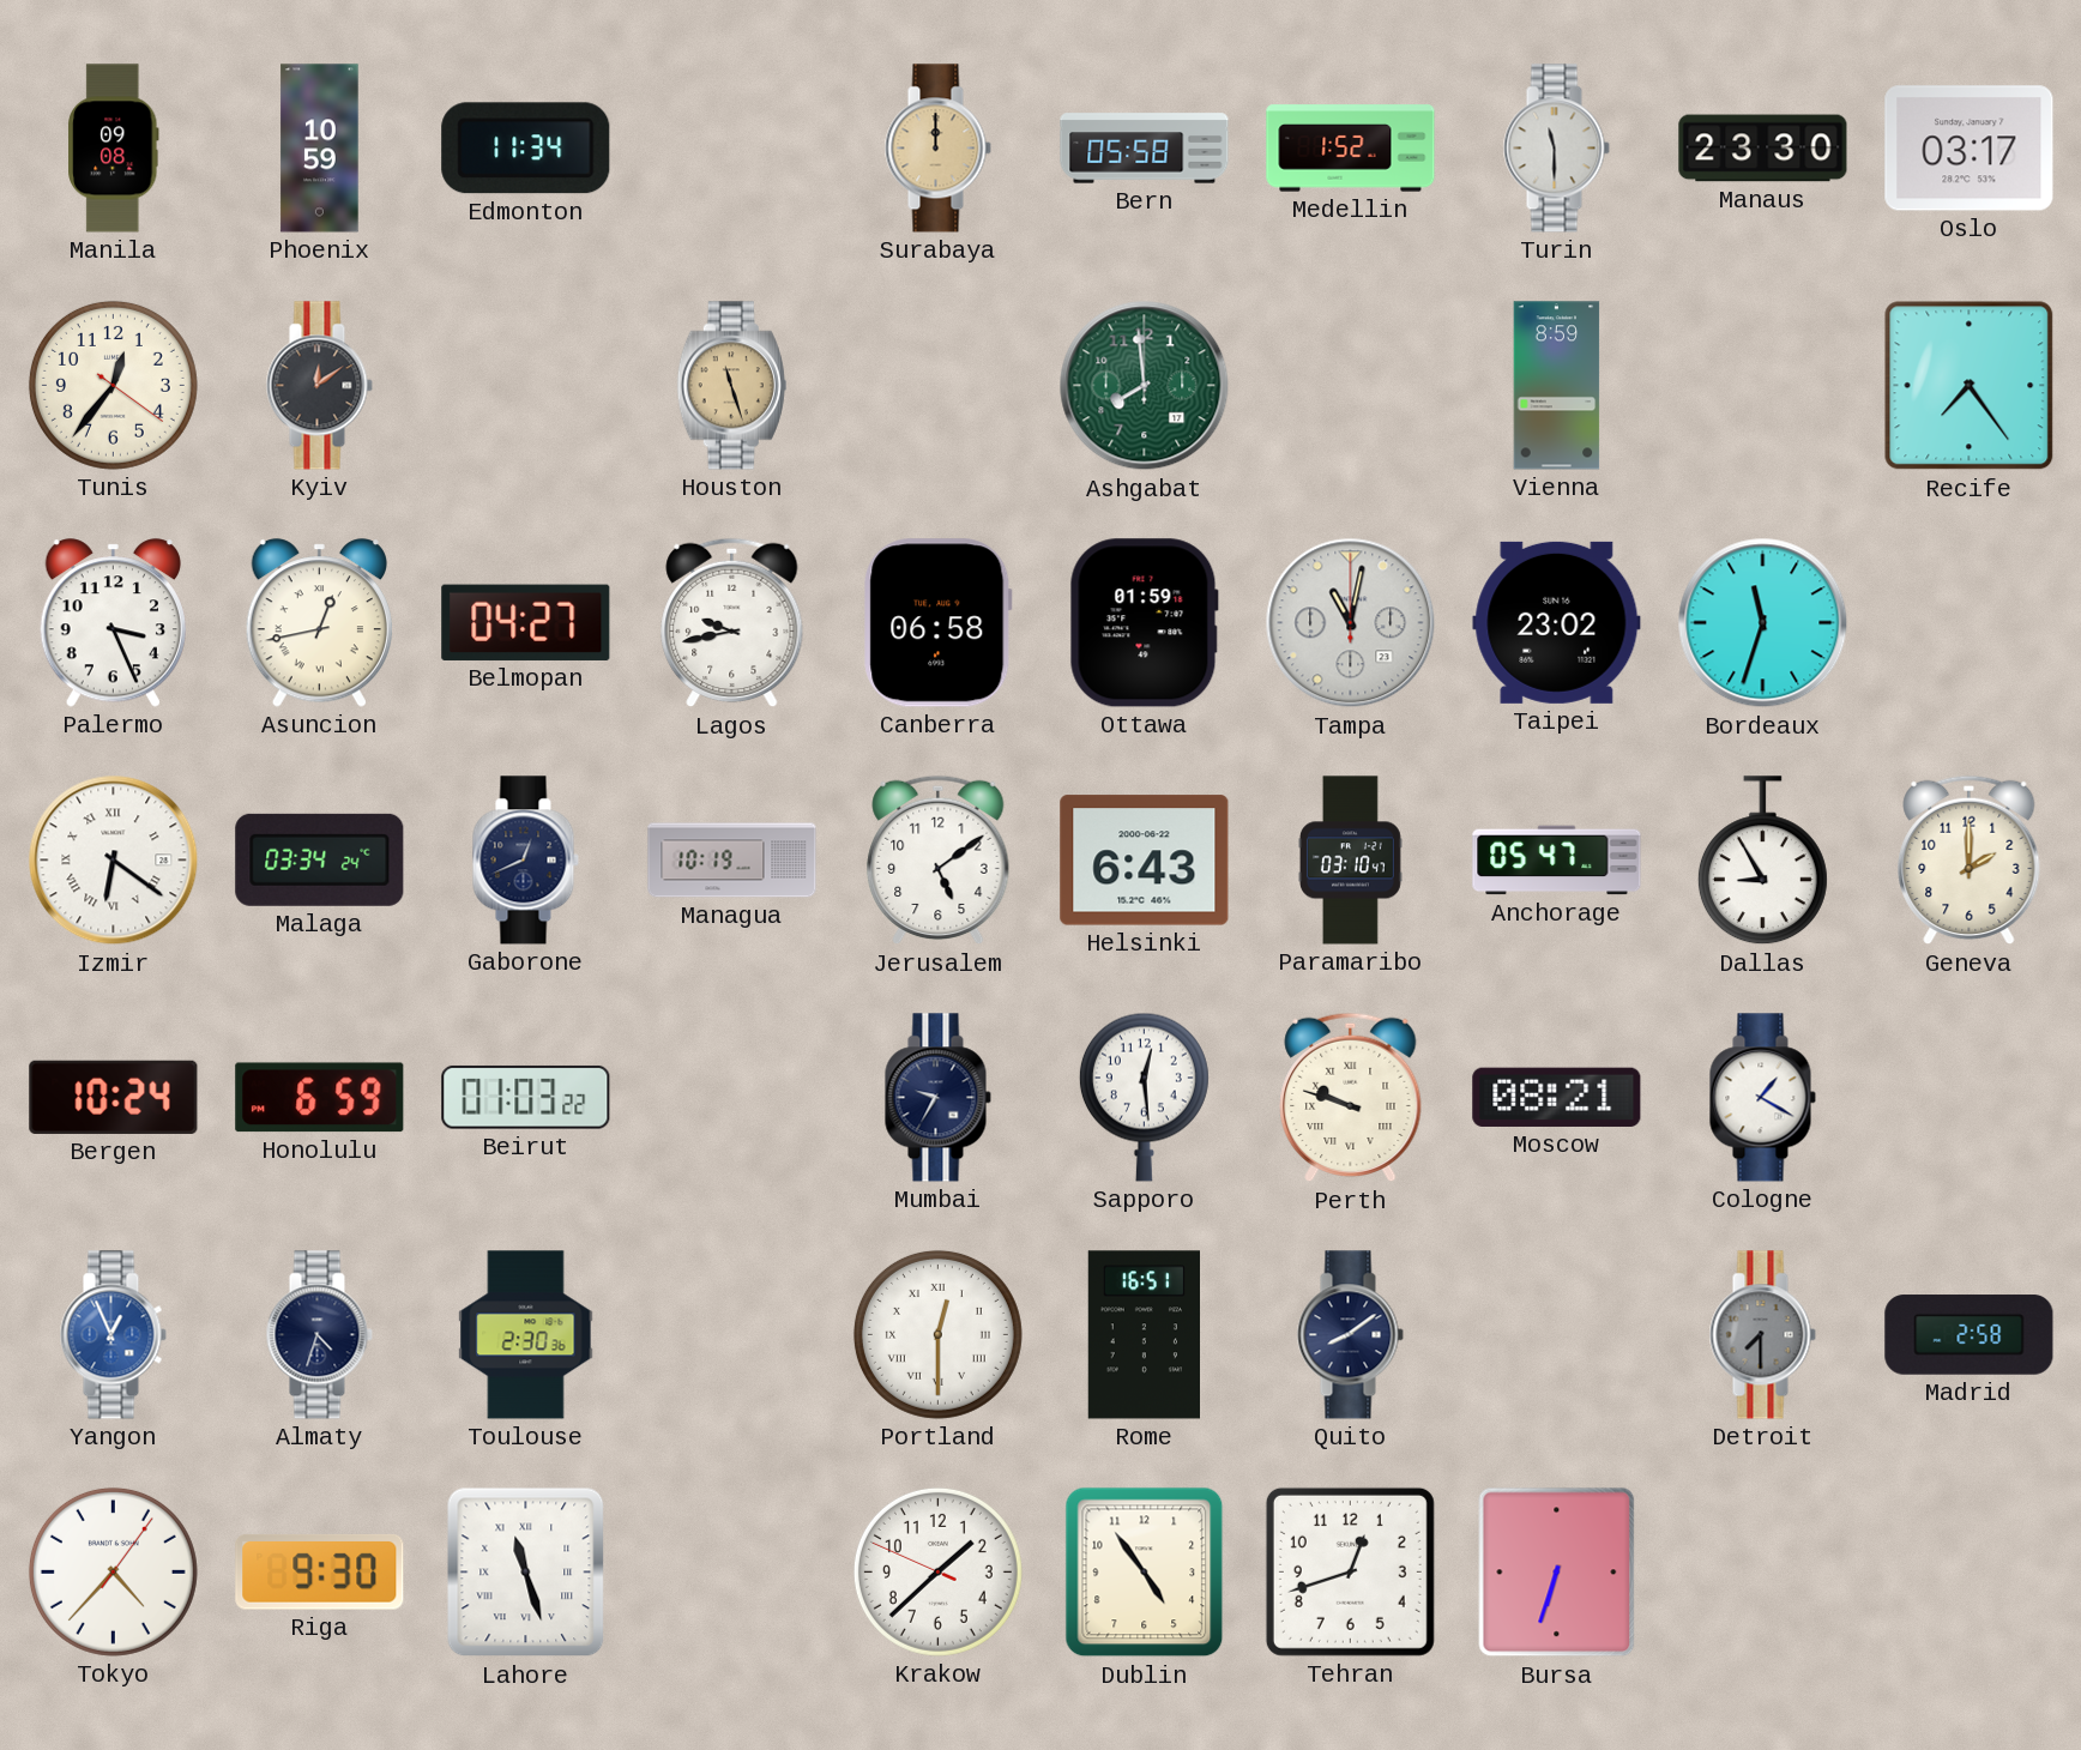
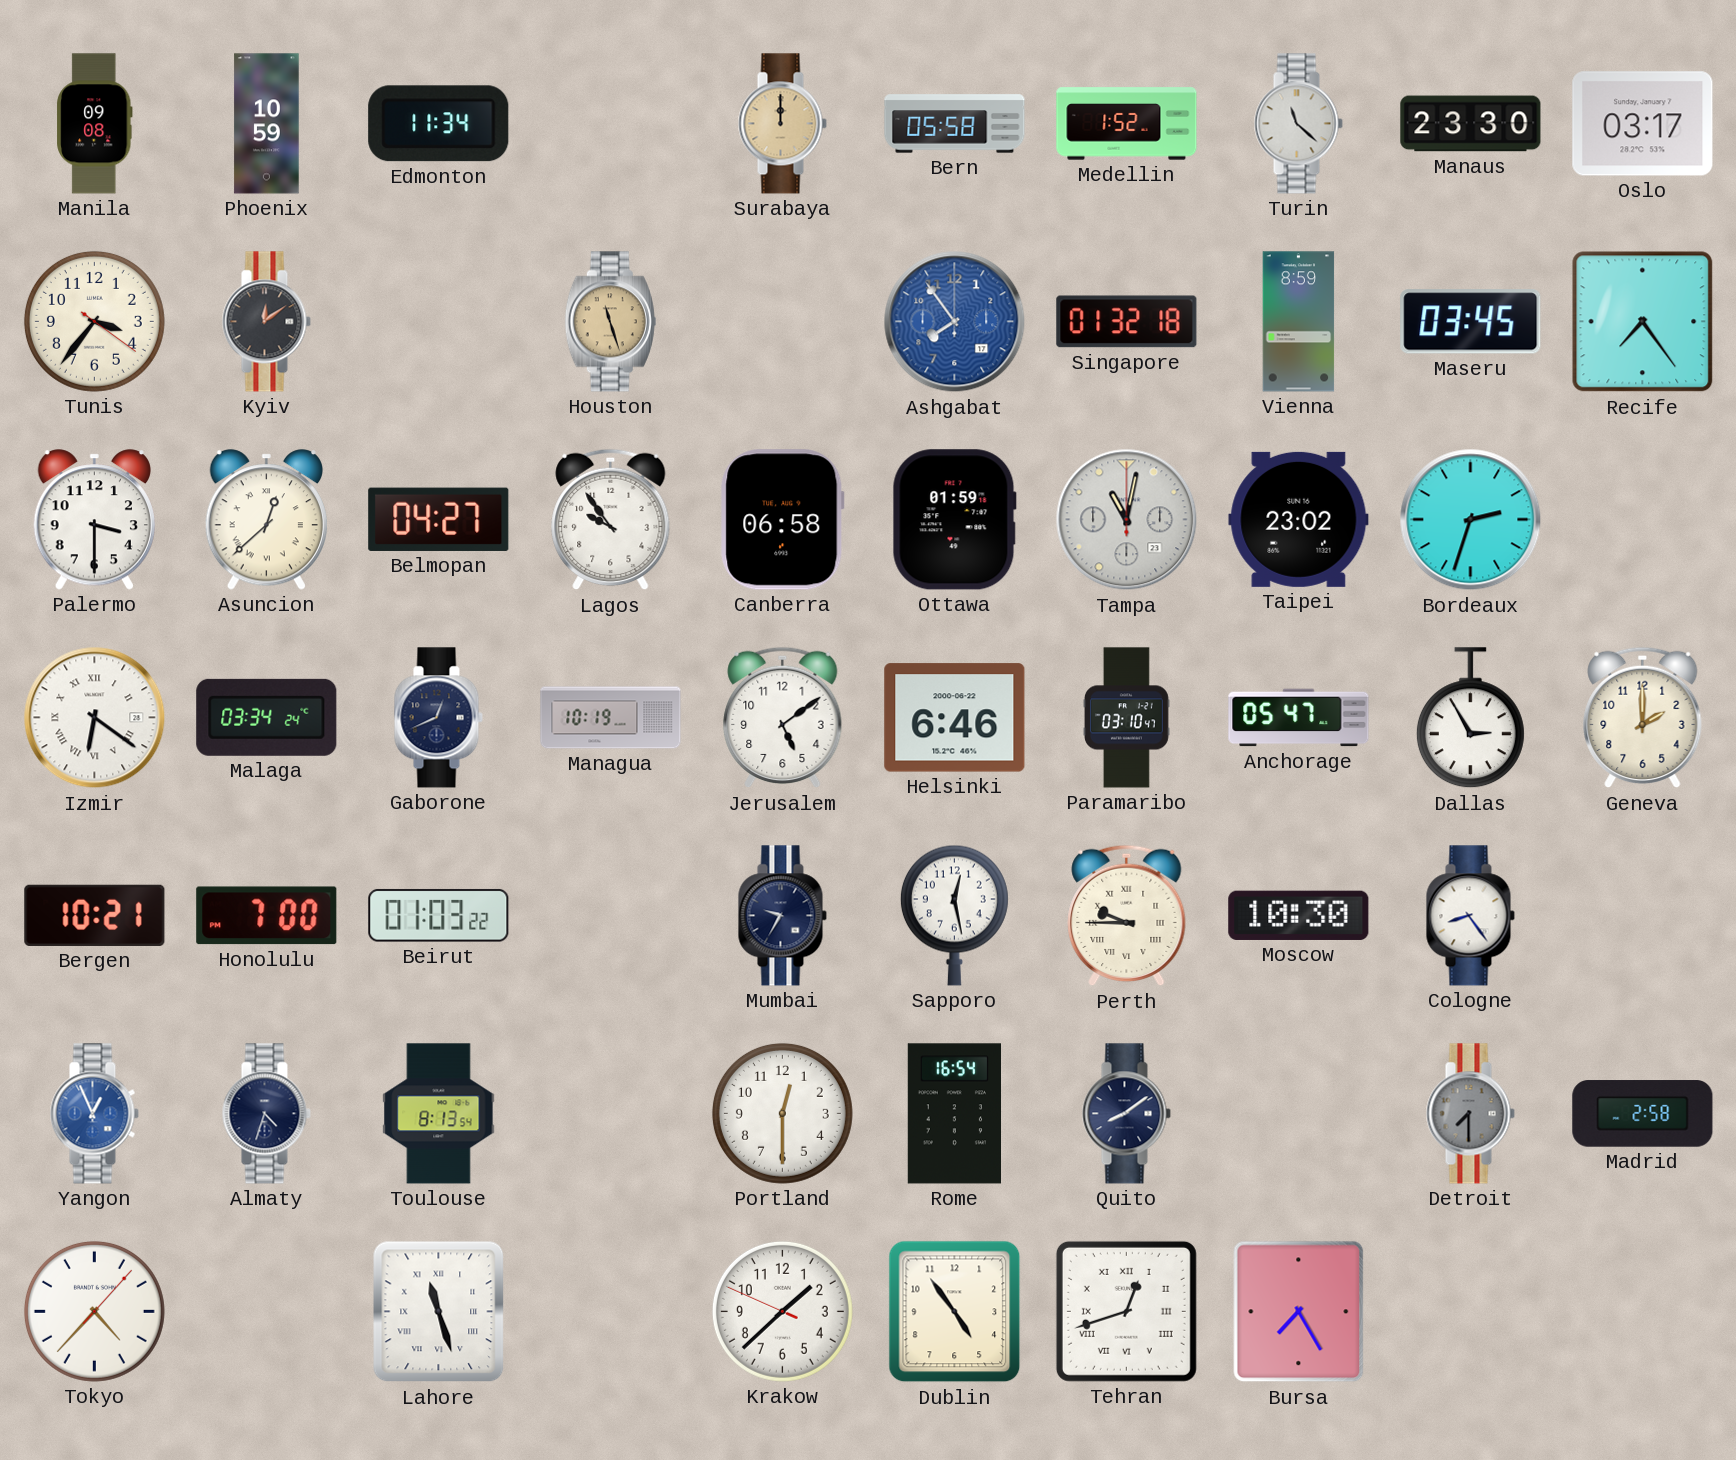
Turin: 11:30 -> 11:22 (1298, 124)
Tunis: 12:36 -> 3:36 (94, 321)
Ashgabat: 7:59 -> 7:54 (955, 322)
Ashgabat dial: green -> blue (955, 322)
Singapore: none -> 01:32 (1127, 322)
Maseru: none -> 03:45 (1471, 322)
Palermo: 3:26 -> 3:30 (94, 520)
Asuncion: 12:43 -> 12:38 (266, 520)
Lagos: 9:43 -> 9:54 (611, 520)
Bordeaux: 11:33 -> 2:33 (1471, 520)
Helsinki: 6:43 -> 6:46 (955, 718)
Dallas: 8:55 -> 2:55 (1470, 718)
Bergen: 10:24 -> 10:21 (95, 915)
Honolulu: 6:59 -> 7:00 (267, 916)
Sapporo: 12:29 -> 12:28 (954, 915)
Perth: 9:48 -> 9:45 (1127, 916)
Moscow: 08:21 -> 10:30 (1299, 915)
Cologne: 1:20 -> 8:24 (1470, 916)
Toulouse: 2:30 -> 8:13 (439, 1114)
Portland numerals: Roman -> Arabic (782, 1113)
Rome: 16:51 -> 16:54 (954, 1114)
Tokyo: 4:37:06 -> 4:37:07 (94, 1311)
Riga: 9:30 -> none (320, 1573)
Tehran numerals: Arabic -> Roman (1126, 1311)
Bursa: 6:33 -> 7:25 (1299, 1312)
